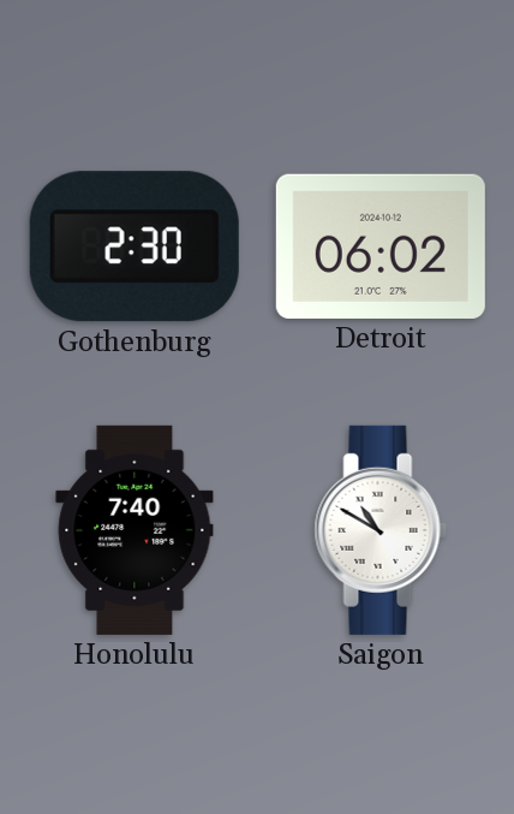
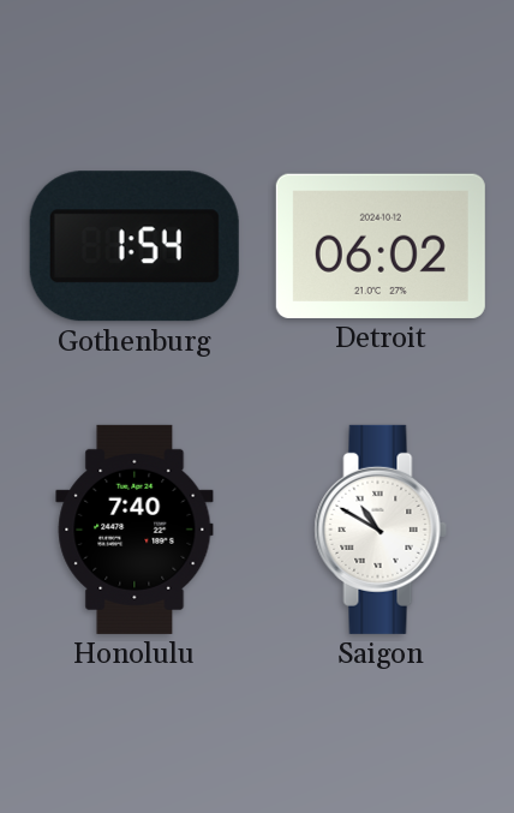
Gothenburg: 2:30 -> 1:54 (135, 246)
